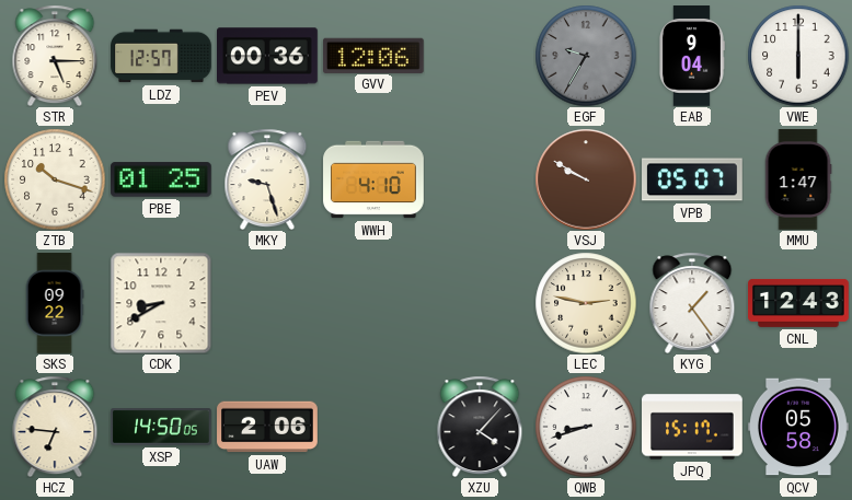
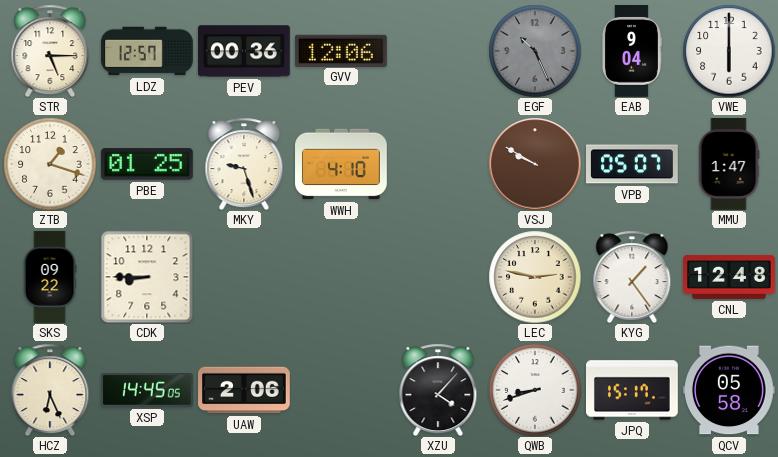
EGF: 9:35 -> 10:26 (535, 51)
ZTB: 10:18 -> 1:18 (50, 164)
CDK: 8:40 -> 8:45 (147, 277)
CNL: 12:43 -> 12:48 (729, 277)
HCZ: 6:46 -> 6:26 (50, 390)
XSP: 14:50 -> 14:45 (148, 391)
